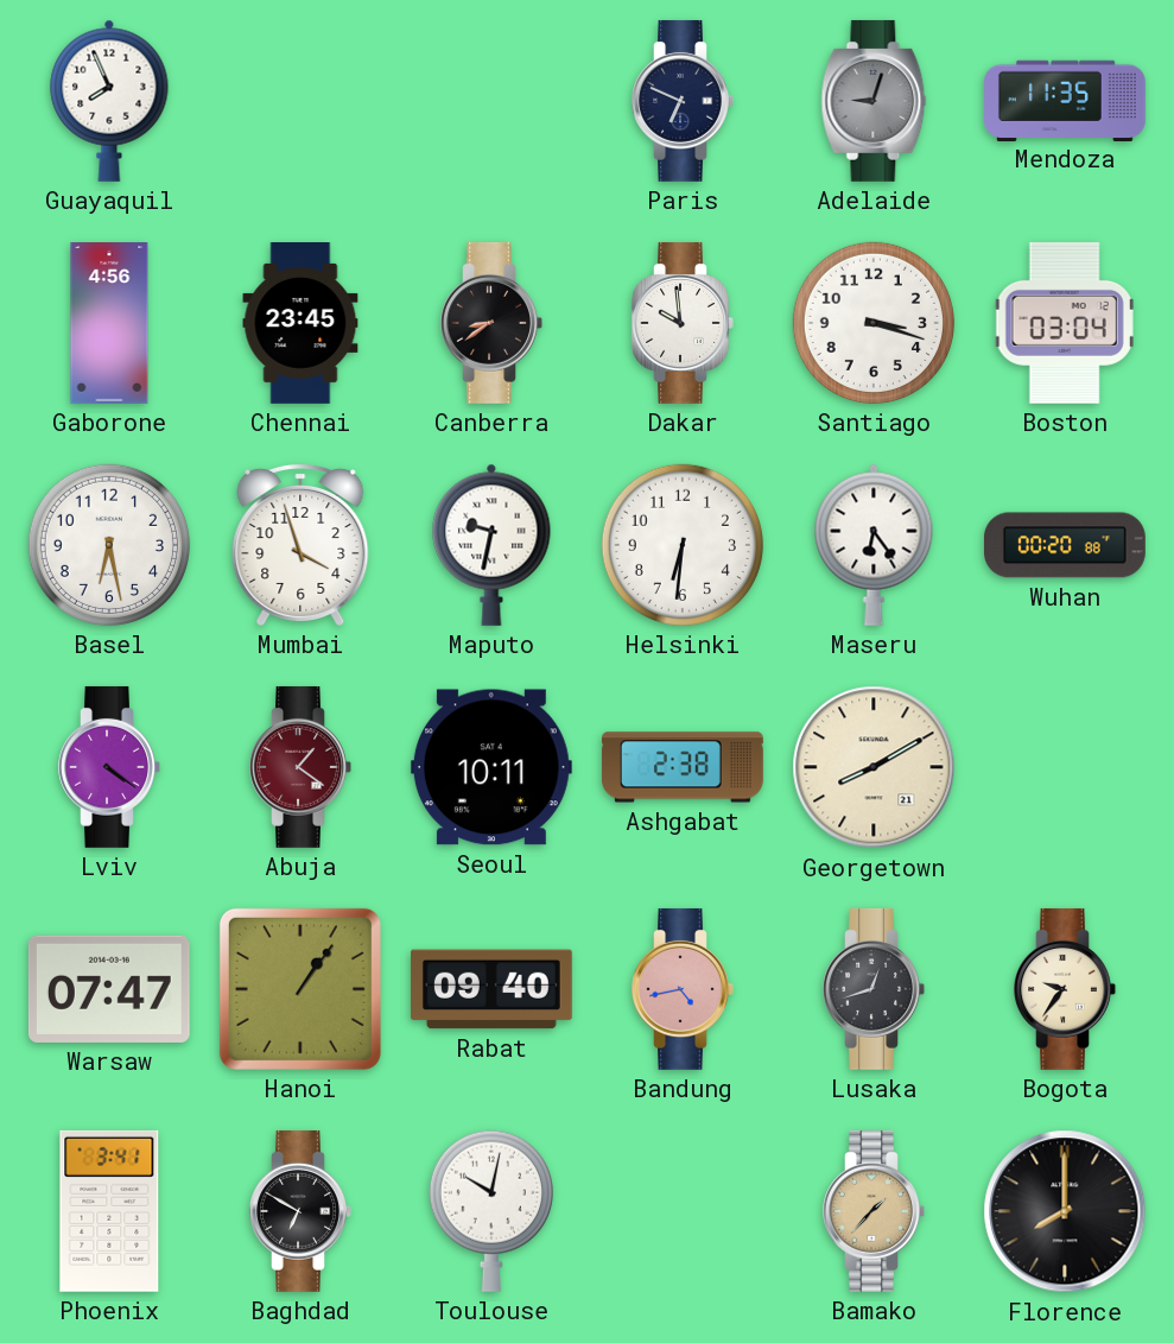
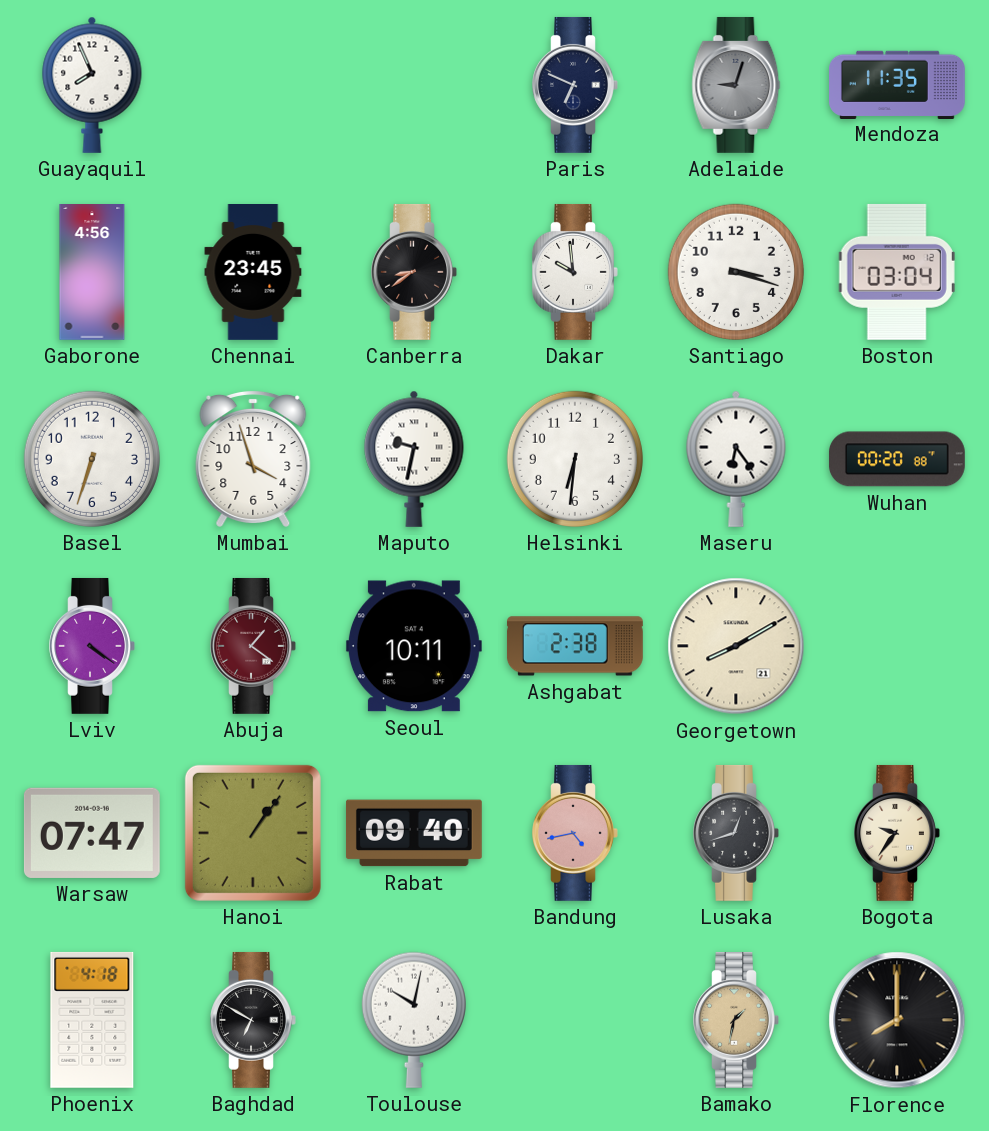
Basel: 6:28 -> 6:33 (92, 459)
Phoenix: 3:41 -> 4:18 (92, 1020)
Bamako: 1:37 -> 1:32 (736, 1020)
